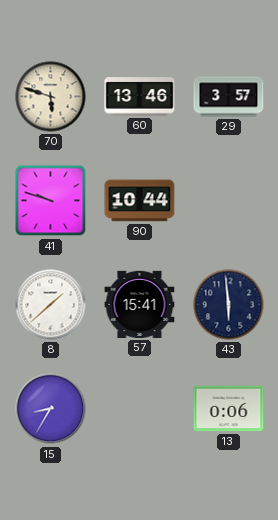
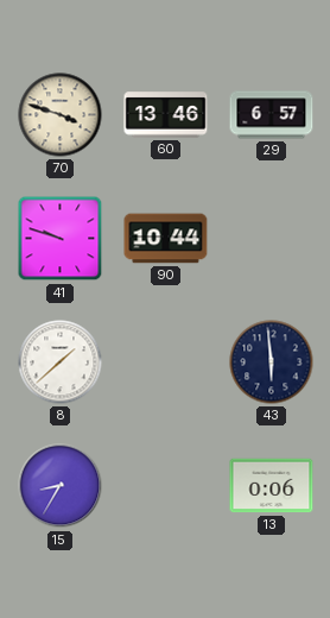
70: 5:48 -> 3:48 (61, 115)
29: 3:57 -> 6:57 (272, 115)
57: 15:41 -> none (140, 304)
